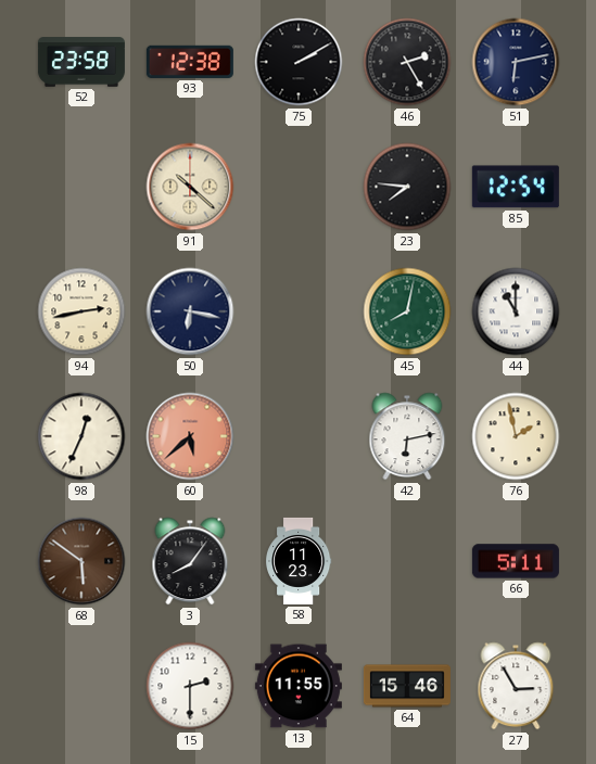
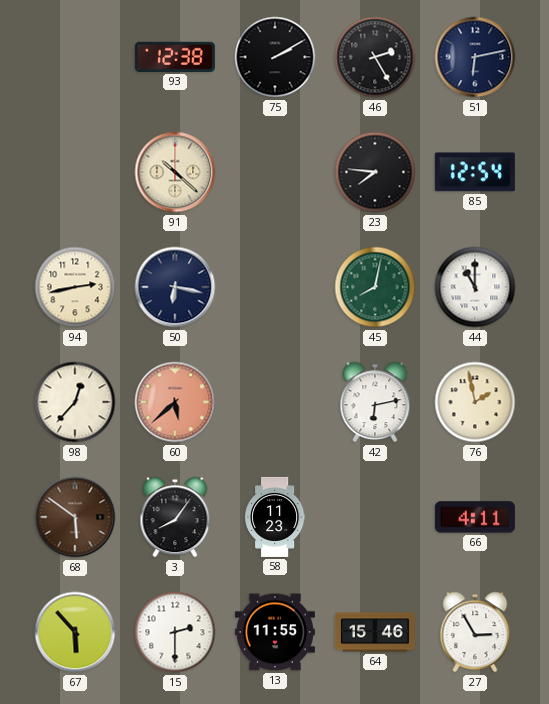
52: 23:58 -> none (81, 62)
98: 12:34 -> 12:37 (75, 402)
66: 5:11 -> 4:11 (475, 517)
67: none -> 5:53 (75, 632)
